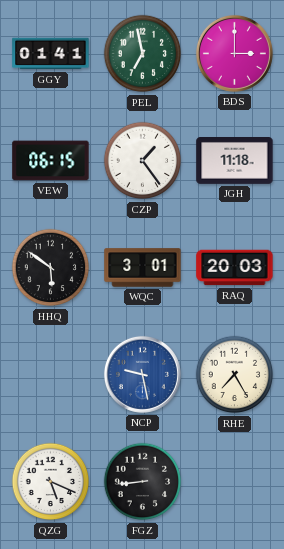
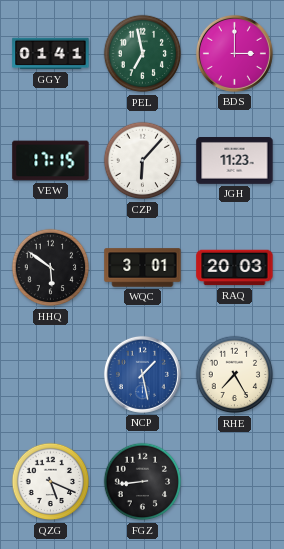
VEW: 06:15 -> 17:15 (51, 161)
CZP: 1:24 -> 6:07 (143, 161)
JGH: 11:18 -> 11:23 (235, 161)
NCP: 9:28 -> 1:28 (142, 374)
